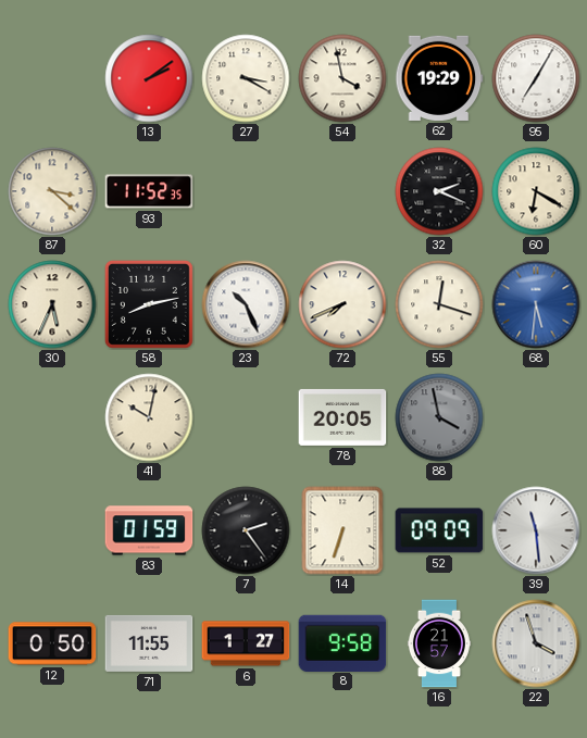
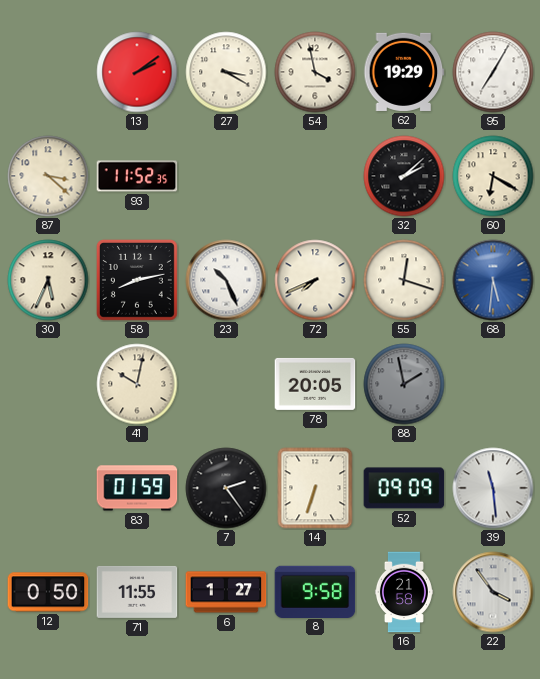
32: 2:19 -> 2:08 (404, 176)
88: 3:58 -> 1:58 (404, 384)
16: 21:57 -> 21:58 (404, 592)
22: 3:57 -> 3:54 (493, 592)
